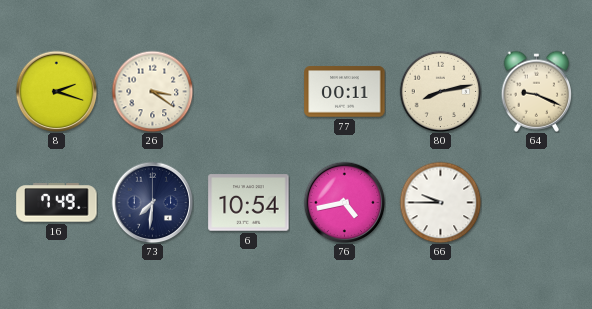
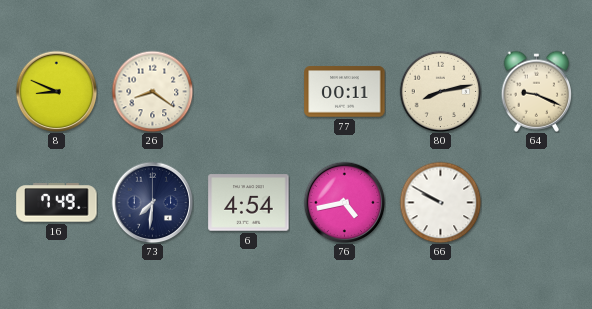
8: 2:18 -> 8:49 (56, 91)
26: 3:21 -> 8:21 (152, 91)
6: 10:54 -> 4:54 (249, 203)
66: 9:45 -> 9:50 (440, 202)
